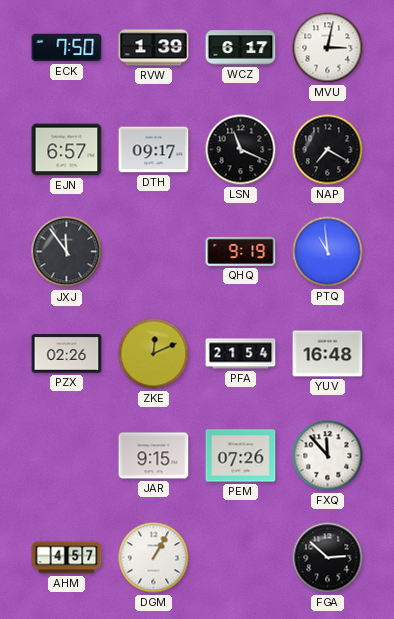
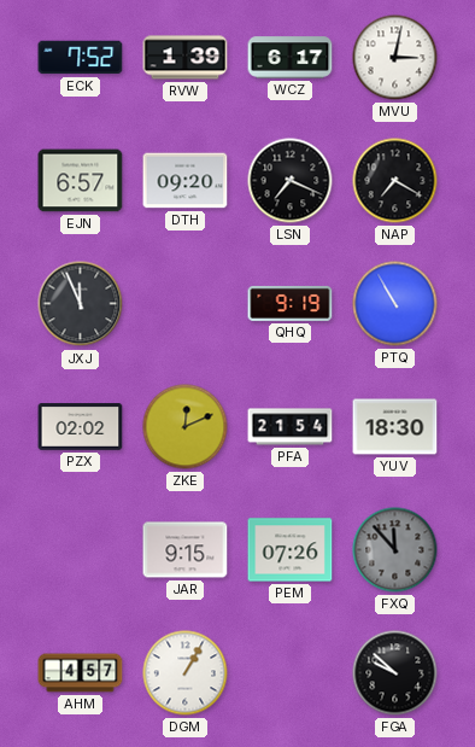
ECK: 7:50 -> 7:52 (81, 58)
DTH: 09:17 -> 09:20 (186, 181)
LSN: 11:19 -> 7:19 (291, 181)
JXJ: 11:54 -> 11:56 (81, 304)
PTQ: 10:59 -> 10:55 (395, 304)
PZX: 02:26 -> 02:02 (81, 427)
YUV: 16:48 -> 18:30 (395, 427)
FXQ dial: white -> grey (395, 550)
FGA: 2:52 -> 9:52 (395, 673)
